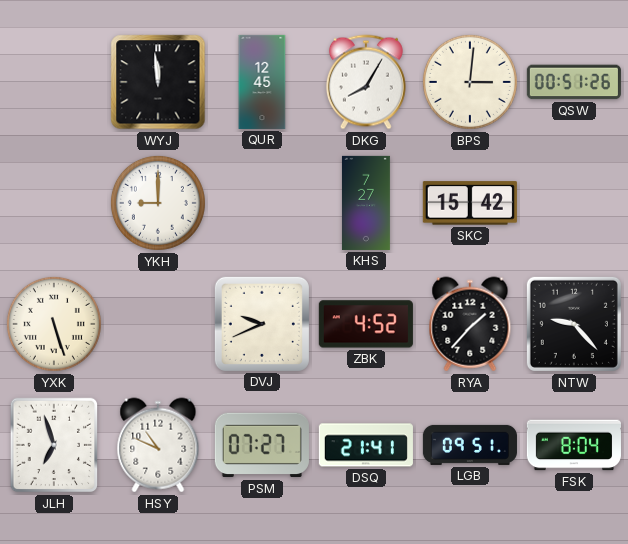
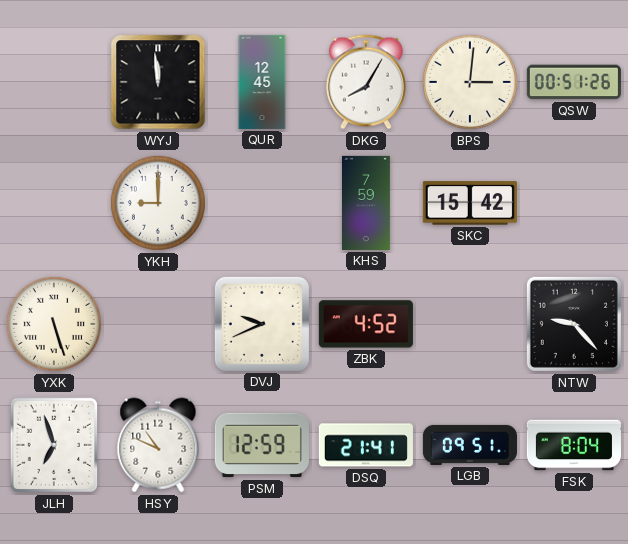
KHS: 7:27 -> 7:59 (366, 203)
RYA: 1:37 -> none (470, 324)
PSM: 07:27 -> 12:59 (262, 445)
